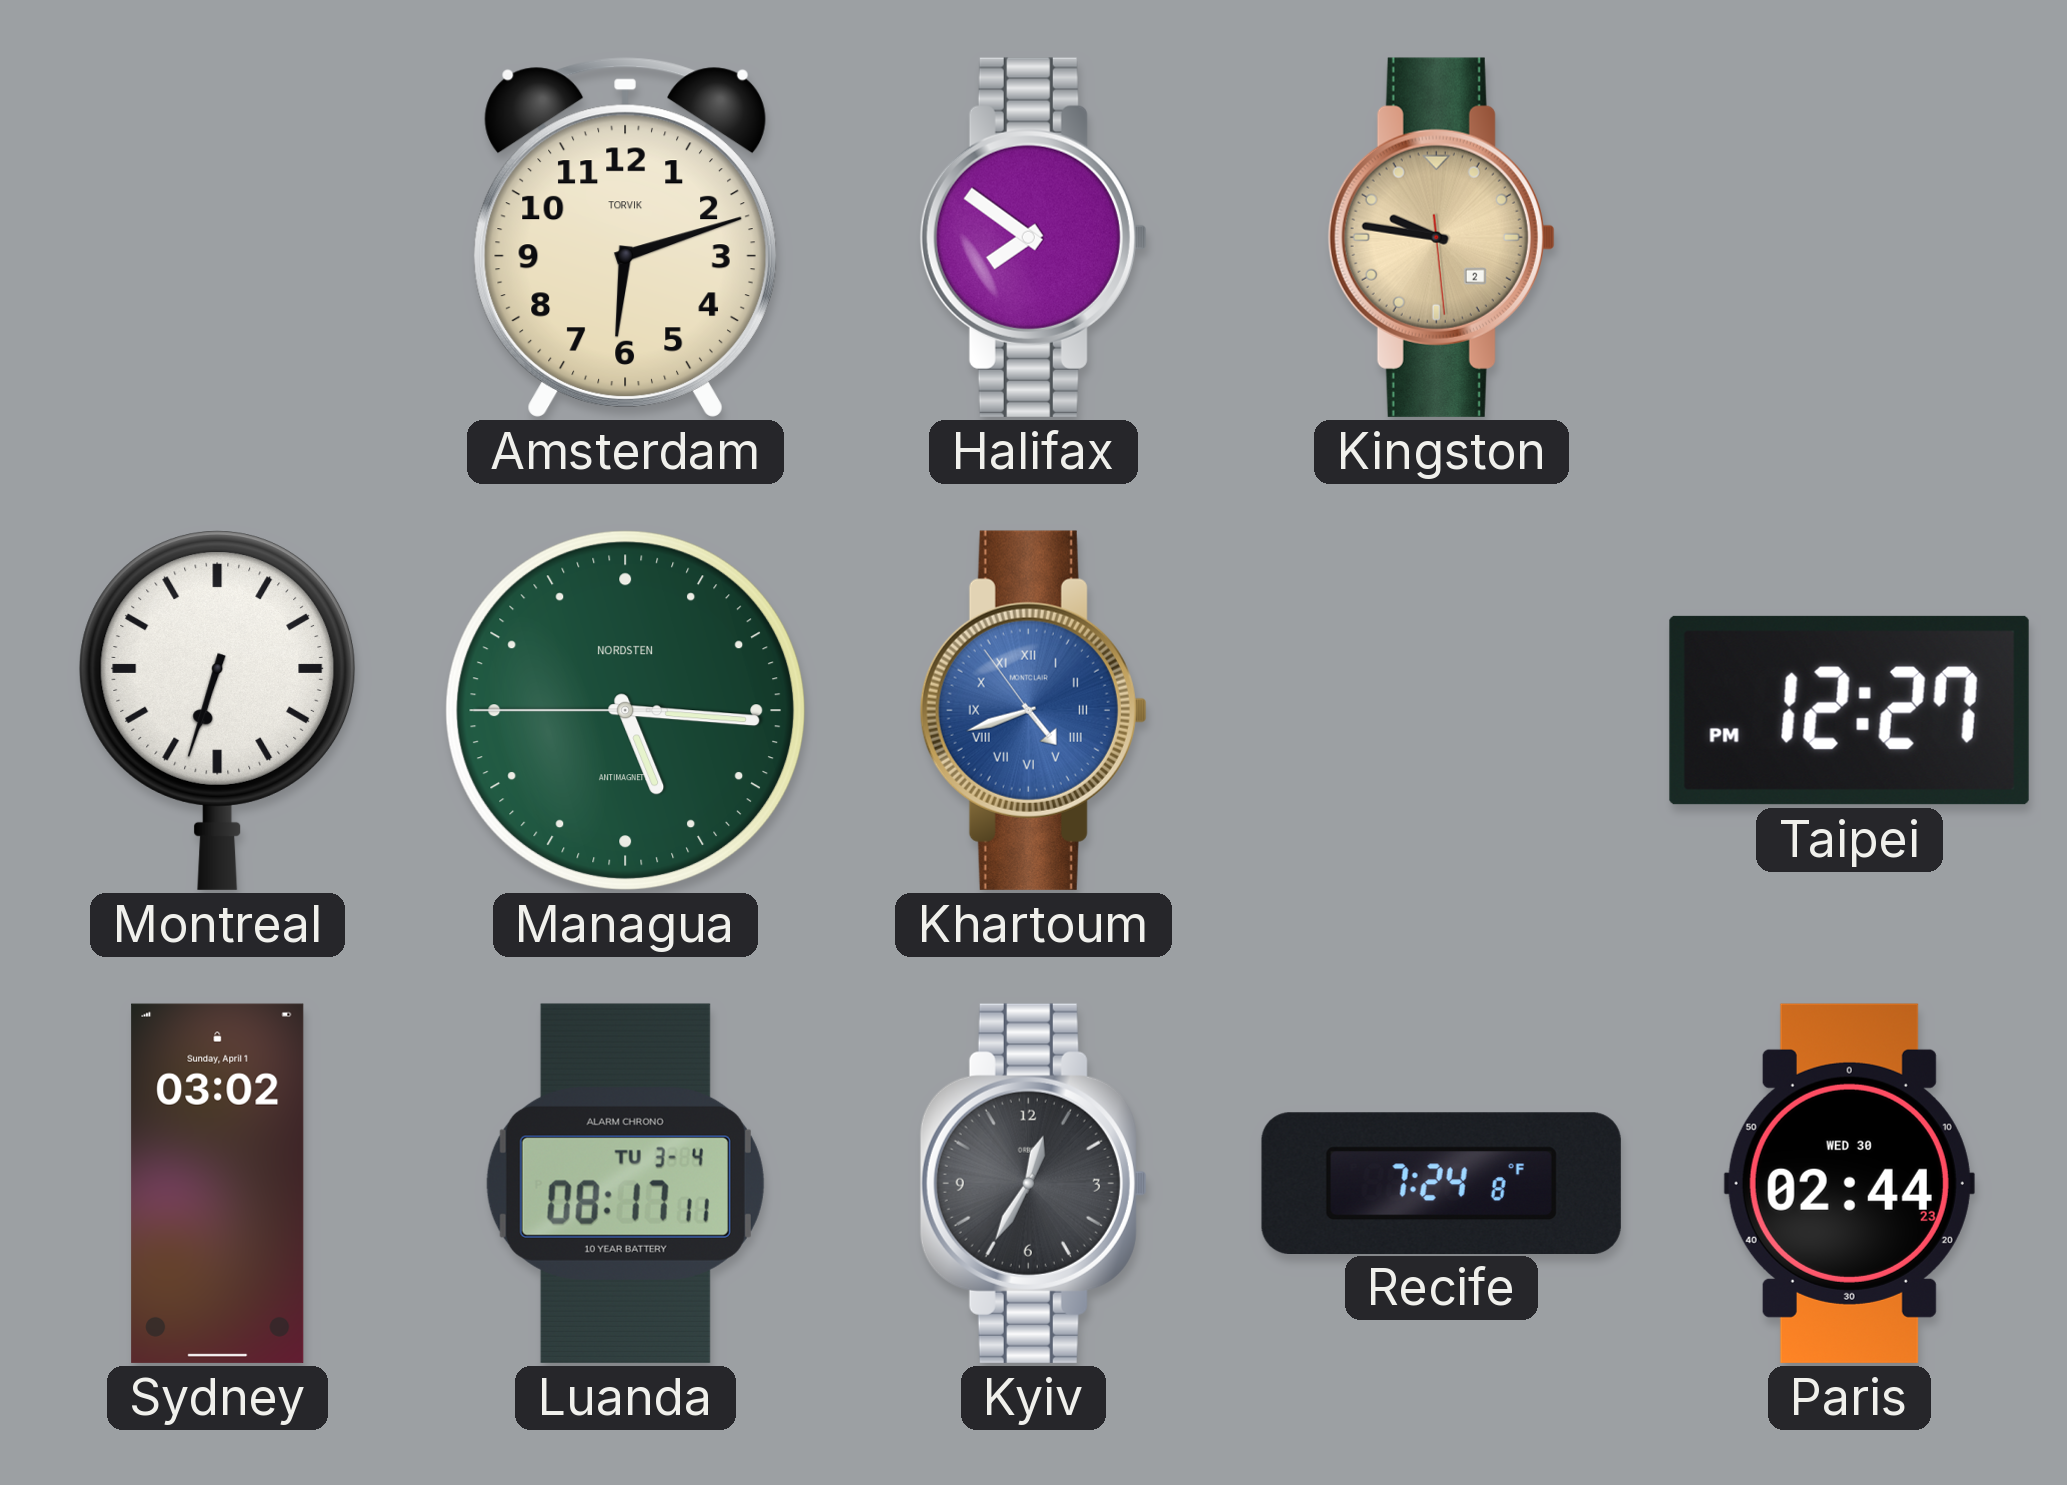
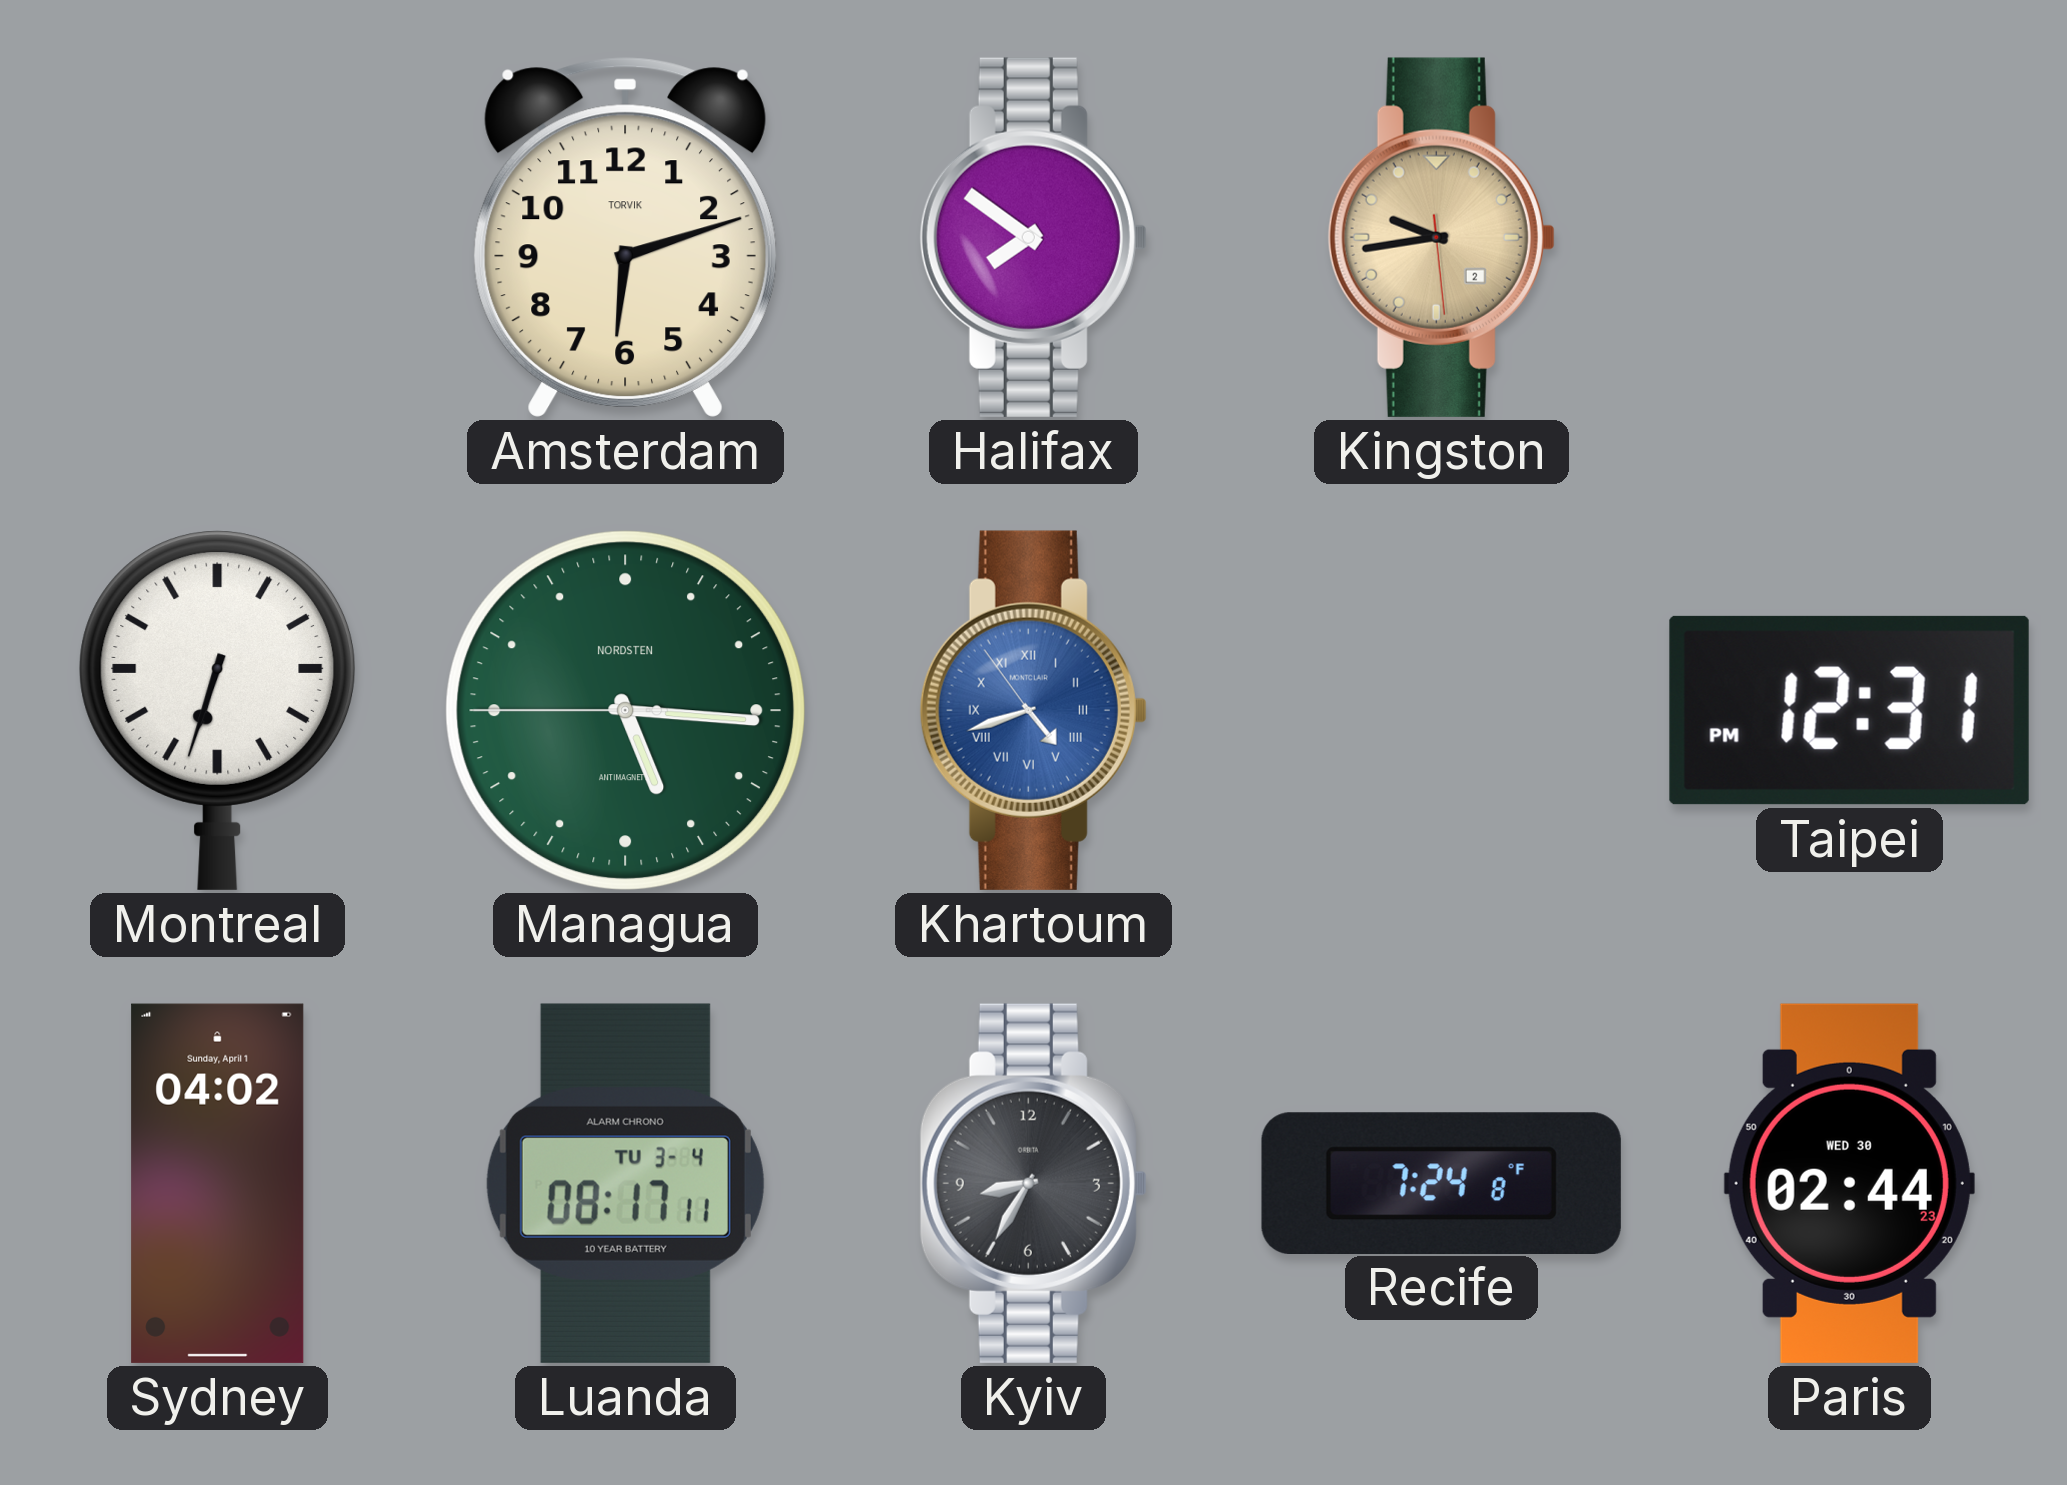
Kingston: 9:46 -> 9:43 (1441, 237)
Taipei: 12:27 -> 12:31 (1849, 710)
Sydney: 03:02 -> 04:02 (218, 1183)
Kyiv: 12:35 -> 8:35 (1033, 1183)
